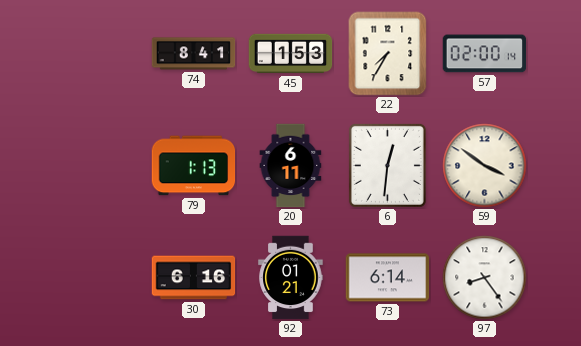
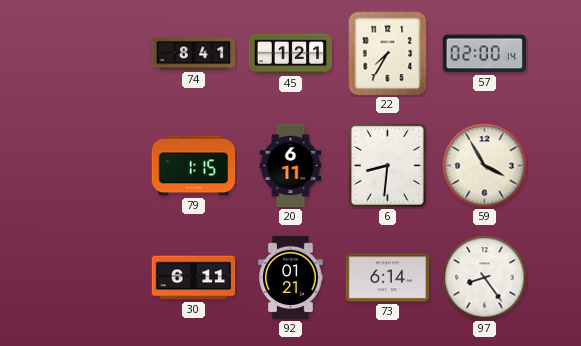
45: 1:53 -> 1:21 (291, 54)
79: 1:13 -> 1:15 (194, 166)
6: 12:31 -> 8:31 (387, 165)
59: 3:51 -> 3:55 (485, 166)
30: 6:16 -> 6:11 (194, 278)
